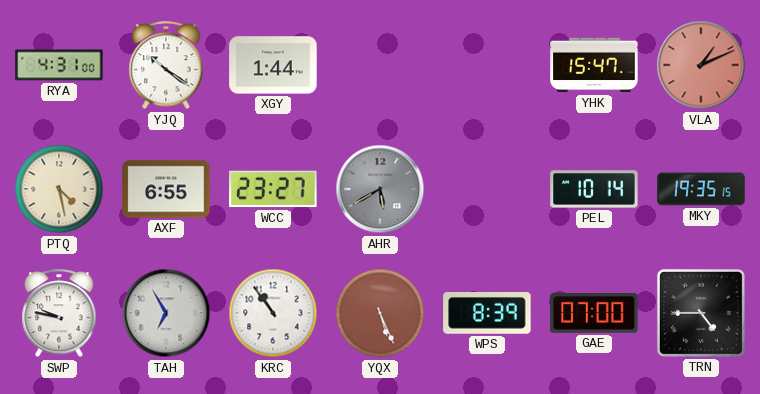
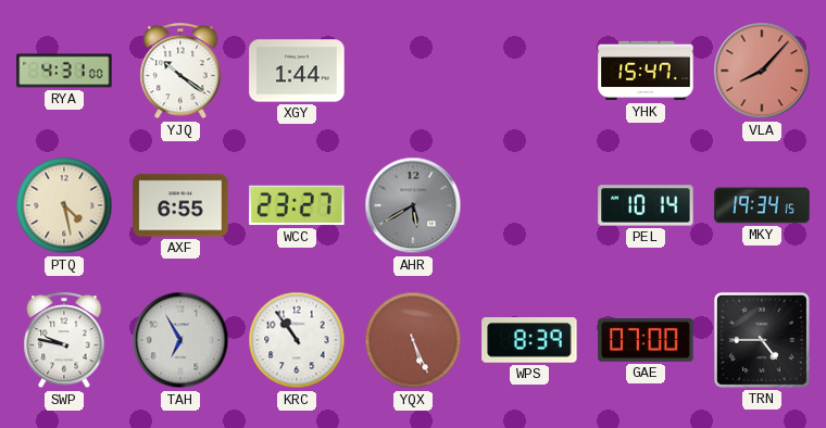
VLA: 1:11 -> 8:07 (762, 71)
MKY: 19:35 -> 19:34 (762, 205)
